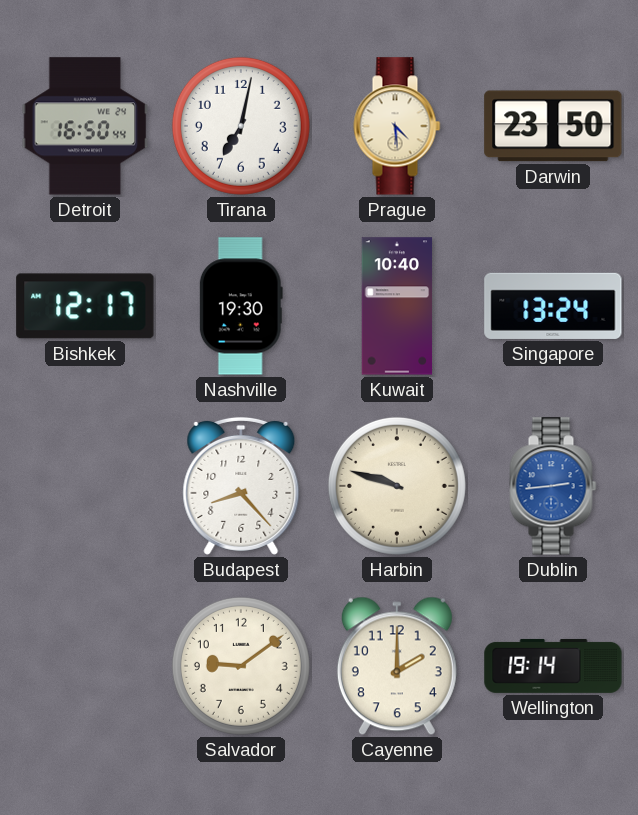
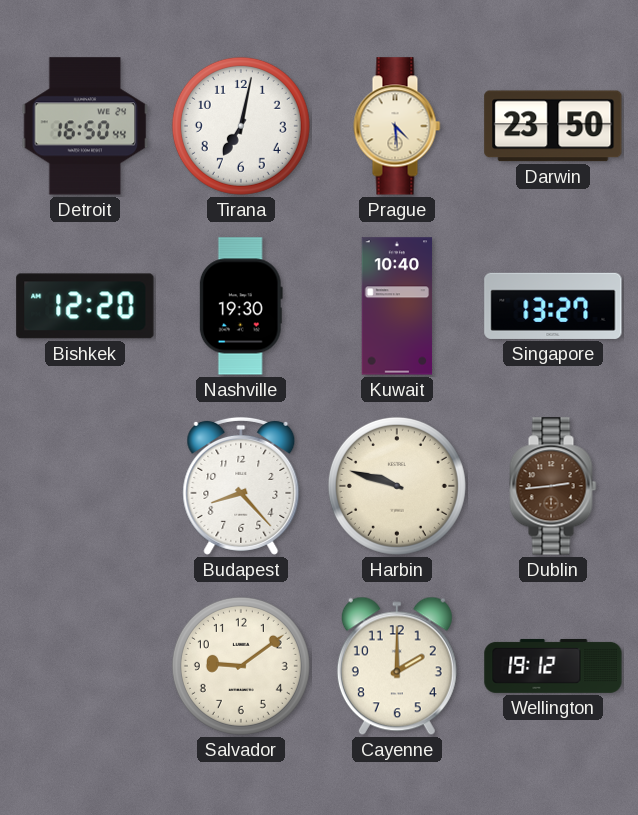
Bishkek: 12:17 -> 12:20 (85, 306)
Singapore: 13:24 -> 13:27 (553, 306)
Dublin dial: blue -> brown (553, 486)
Wellington: 19:14 -> 19:12 (553, 666)
